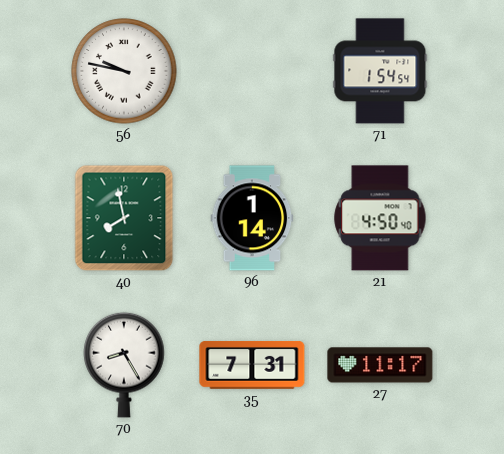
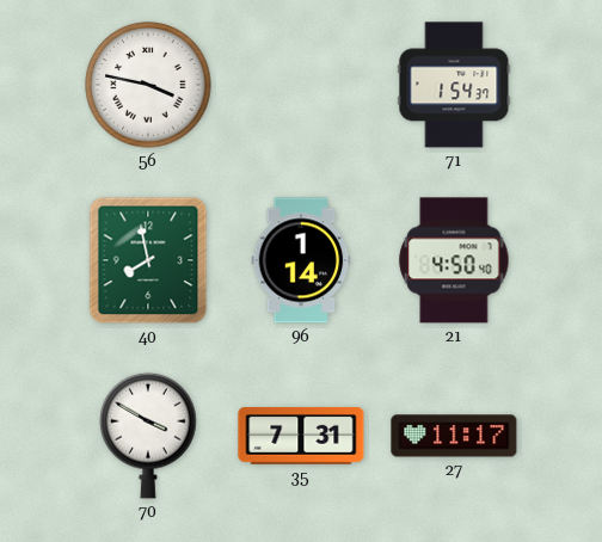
56: 9:47 -> 3:47 (148, 85)
71: 1:54:54 -> 1:54:37 (454, 85)
70: 8:25 -> 3:50 (148, 436)
